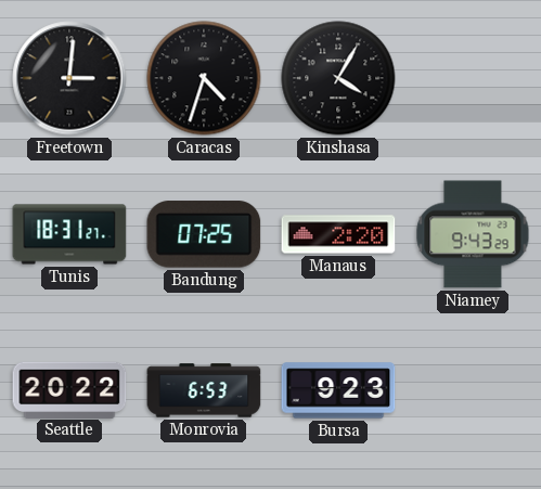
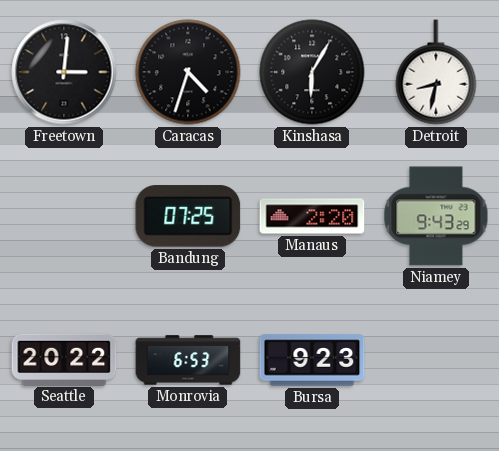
Kinshasa: 4:05 -> 6:05 (312, 72)
Detroit: none -> 8:32 (436, 72)
Tunis: 18:31 -> none (69, 234)
